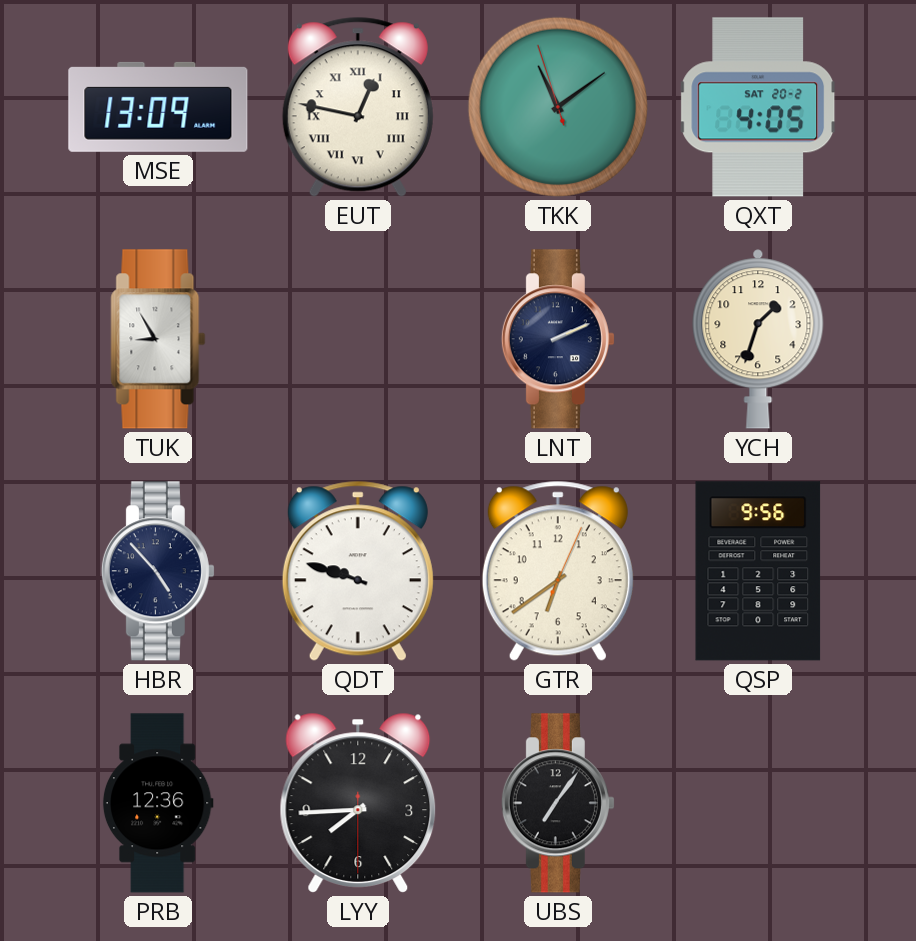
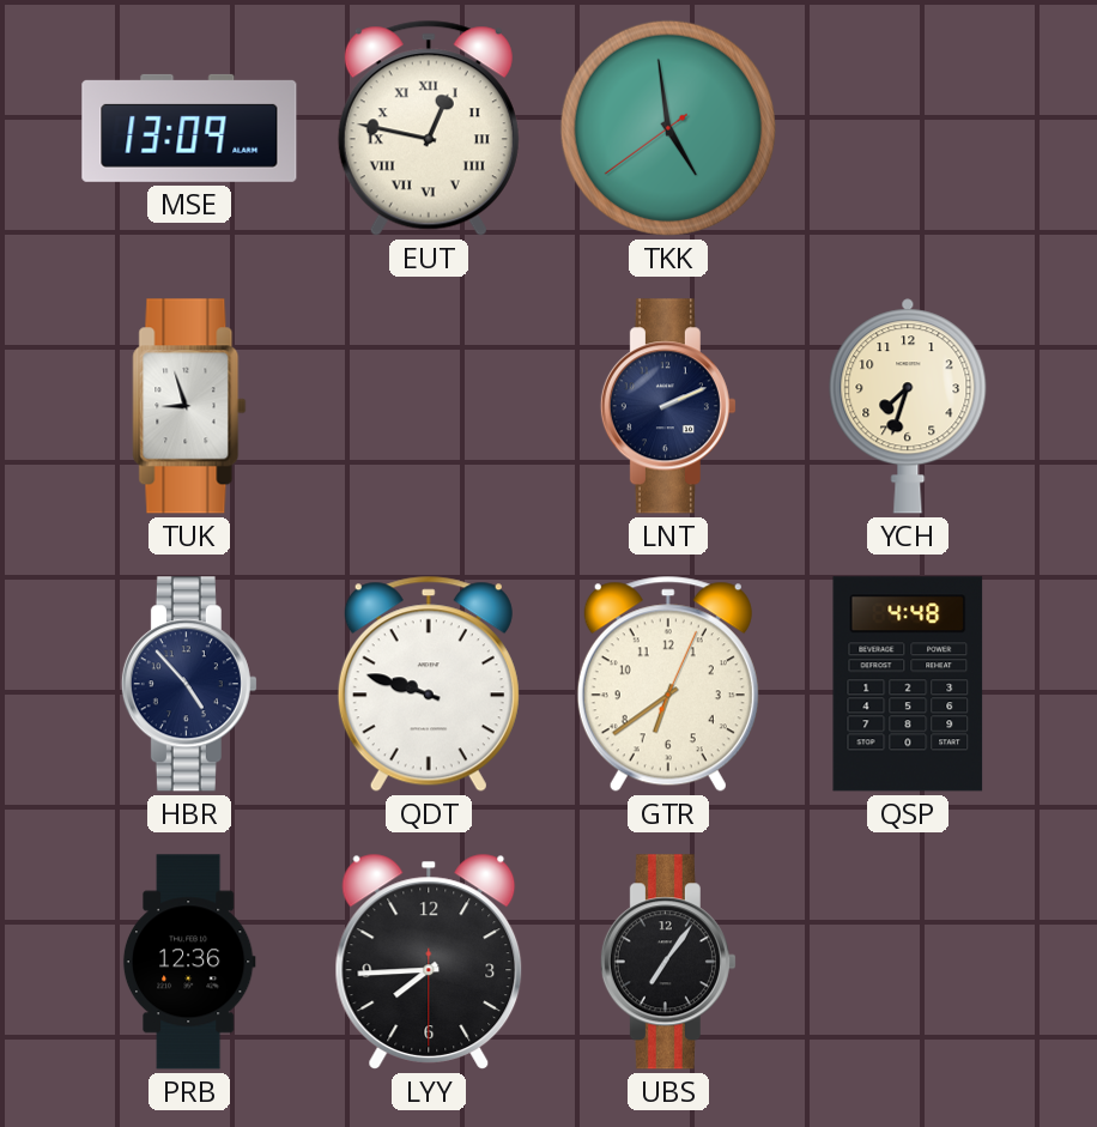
TKK: 11:08 -> 4:58 (668, 128)
QXT: 4:05 -> none (758, 107)
TUK: 8:55 -> 8:57 (189, 406)
YCH: 1:33 -> 7:33 (908, 406)
QSP: 9:56 -> 4:48 (908, 684)
